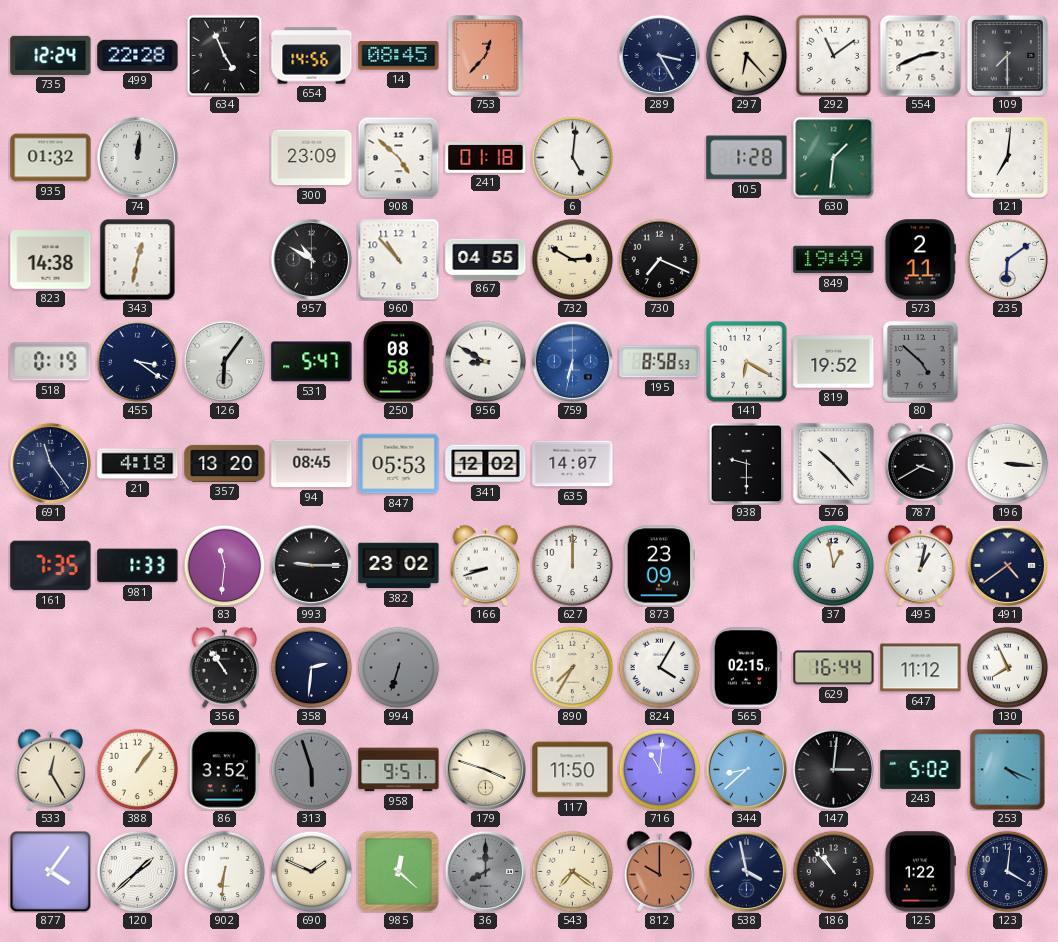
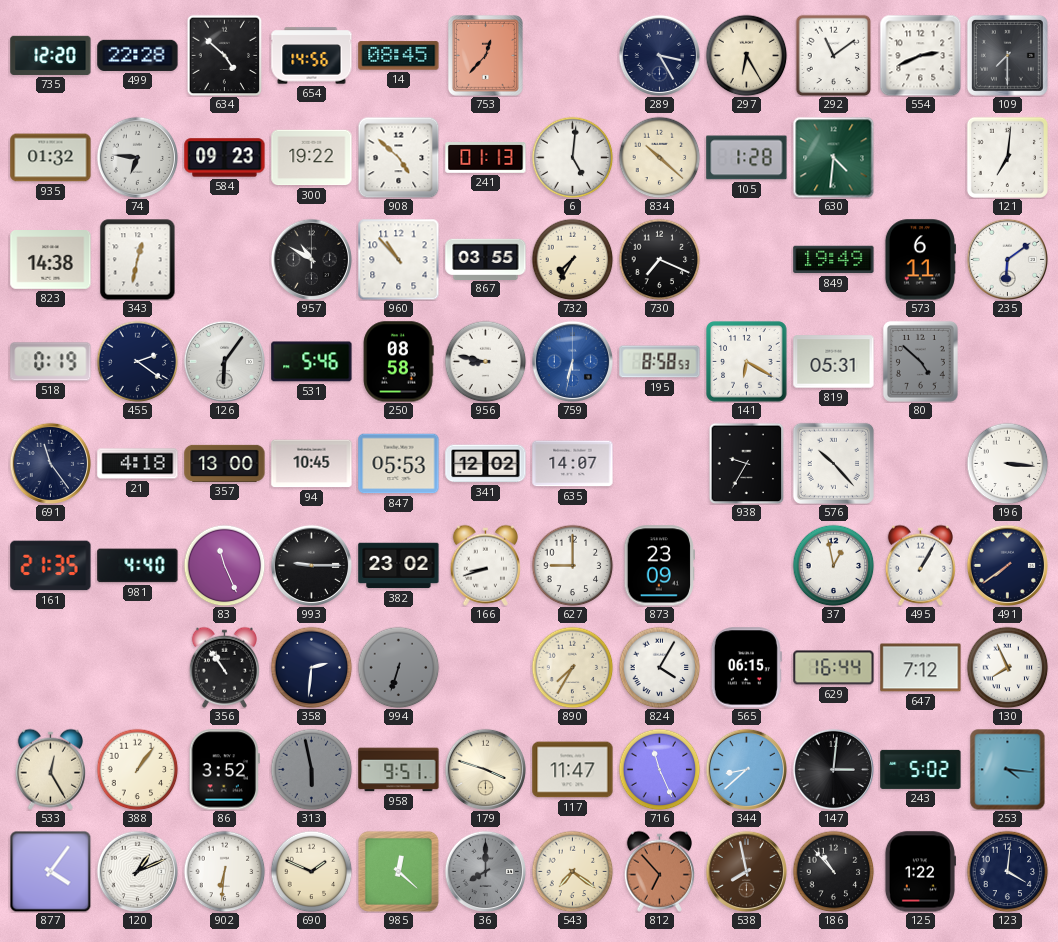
735: 12:24 -> 12:20 (51, 55)
634: 4:56 -> 4:52 (225, 55)
297: 6:23 -> 6:25 (746, 55)
74: 12:01 -> 6:46 (137, 157)
584: none -> 09:23 (225, 158)
300: 23:09 -> 19:22 (312, 158)
241: 01:18 -> 01:13 (486, 158)
834: none -> 10:22 (659, 157)
630: 1:31 -> 4:31 (833, 157)
867: 04:55 -> 03:55 (486, 259)
732: 2:50 -> 7:35 (572, 259)
573: 2:11 -> 6:11 (920, 260)
455: 3:21 -> 2:21 (137, 361)
531: 5:47 -> 5:46 (312, 362)
956: 8:50 -> 8:47 (485, 361)
819: 19:52 -> 05:31 (834, 362)
357: 13:20 -> 13:00 (225, 463)
94: 08:45 -> 10:45 (312, 464)
938: 9:30 -> 9:35 (747, 463)
787: 3:40 -> none (920, 463)
161: 7:35 -> 21:35 (51, 566)
981: 1:33 -> 4:40 (138, 566)
83: 11:31 -> 11:26 (224, 565)
627: 12:00 -> 9:00 (572, 565)
495: 1:02 -> 1:05 (920, 565)
491: 4:39 -> 7:39 (1007, 565)
565: 02:15 -> 06:15 (746, 668)
647: 11:12 -> 7:12 (921, 668)
313: 5:57 -> 5:58 (311, 769)
117: 11:50 -> 11:47 (573, 770)
716: 11:01 -> 11:26 (659, 769)
253: 4:19 -> 4:16 (1008, 769)
120: 1:38 -> 1:11 (137, 871)
812: 10:00 -> 6:53 (659, 871)
538: 3:58 -> 7:58 (746, 871)
538 dial: navy -> brown (746, 871)
